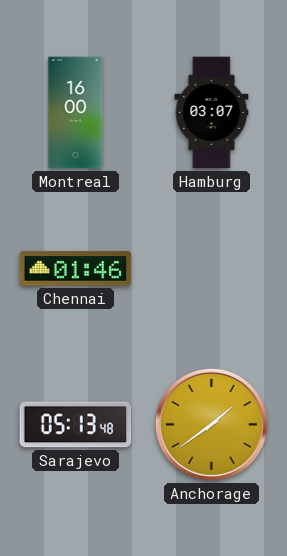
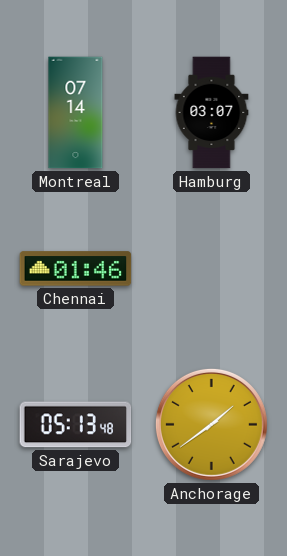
Montreal: 16:00 -> 07:14 (76, 113)
